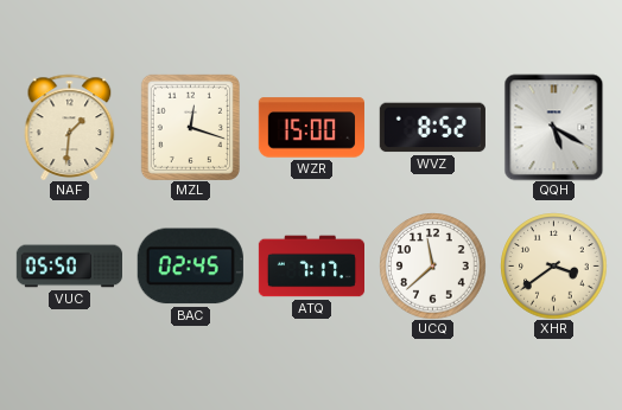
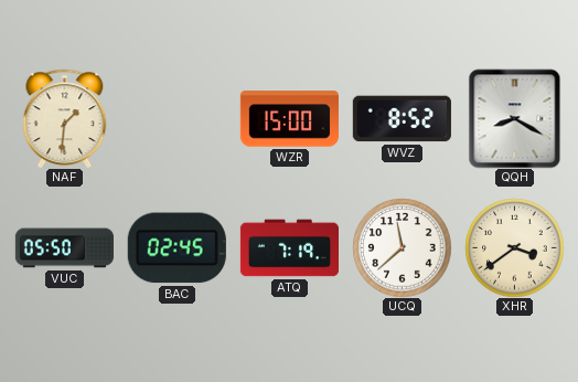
MZL: 12:18 -> none (190, 127)
QQH: 5:20 -> 8:20 (515, 118)
ATQ: 7:17 -> 7:19 (289, 248)
